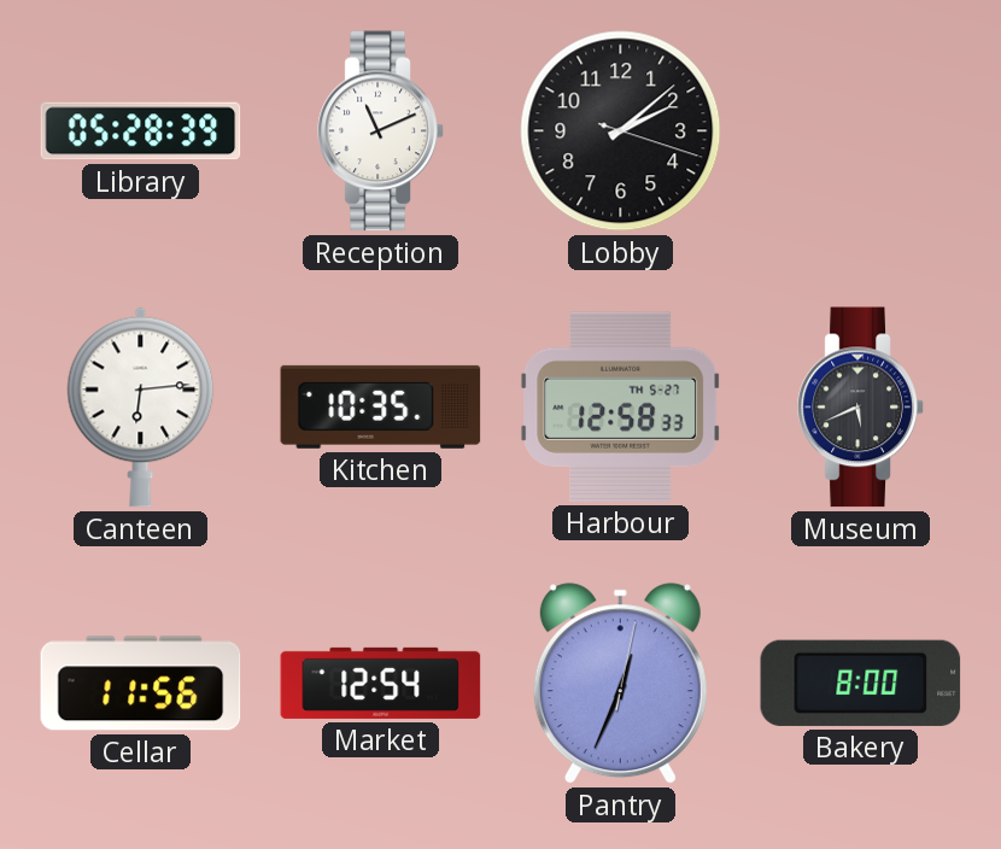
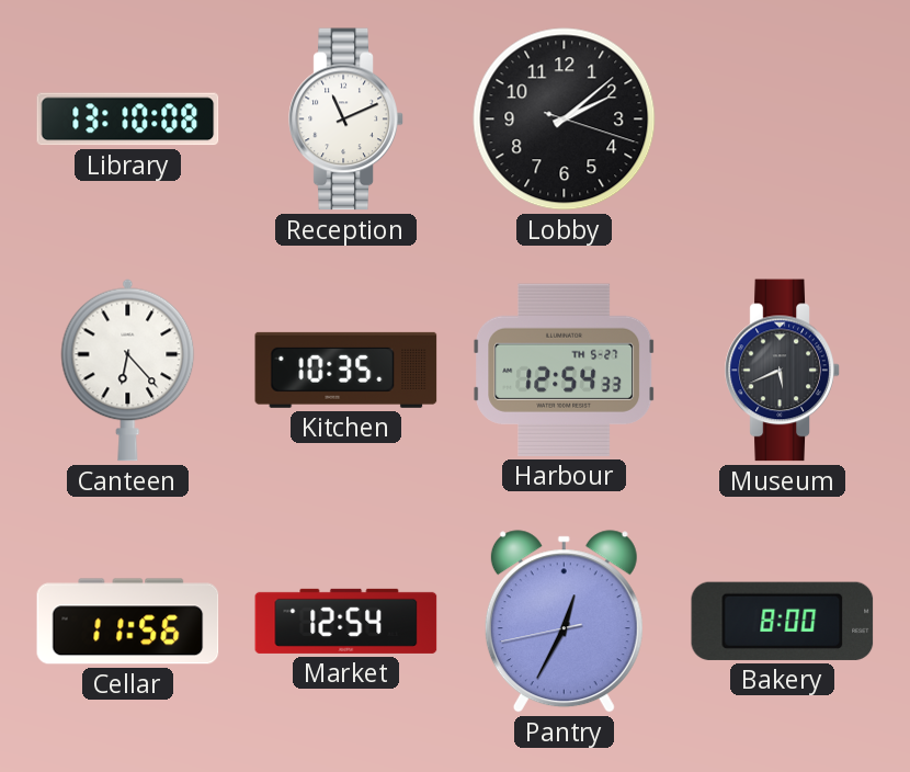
Library: 05:28 -> 13:10 (128, 120)
Canteen: 6:14 -> 6:23 (128, 370)
Harbour: 12:58 -> 12:54 (565, 370)
Pantry: 12:34:02 -> 12:34:43 (564, 622)
